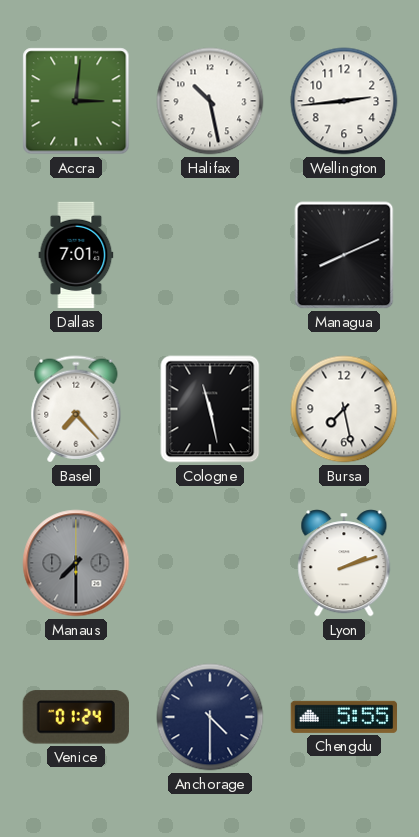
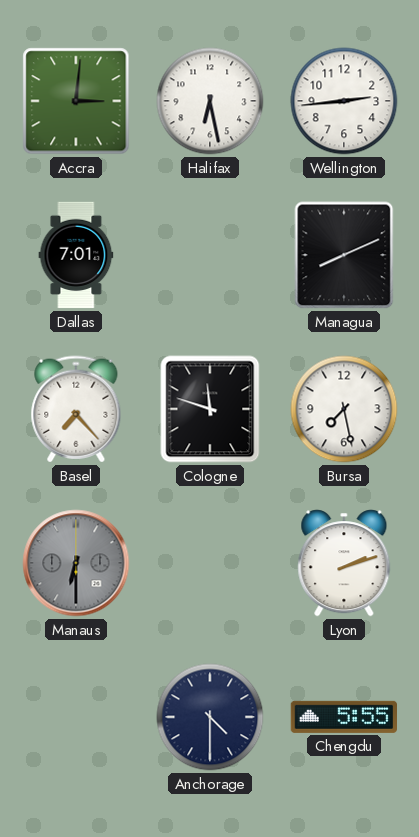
Halifax: 10:28 -> 6:28 (210, 101)
Cologne: 11:28 -> 11:48 (210, 409)
Manaus: 7:30 -> 6:30 (76, 563)
Venice: 01:24 -> none (76, 717)
